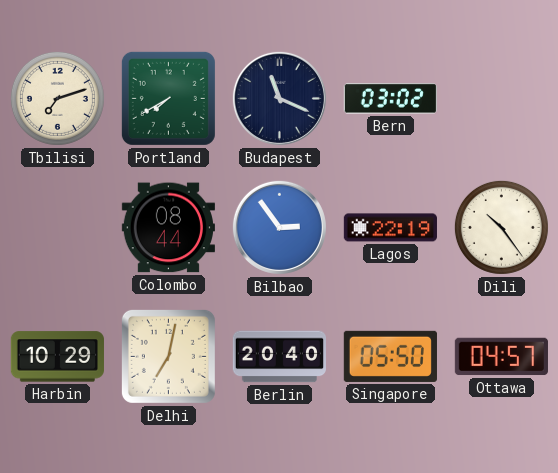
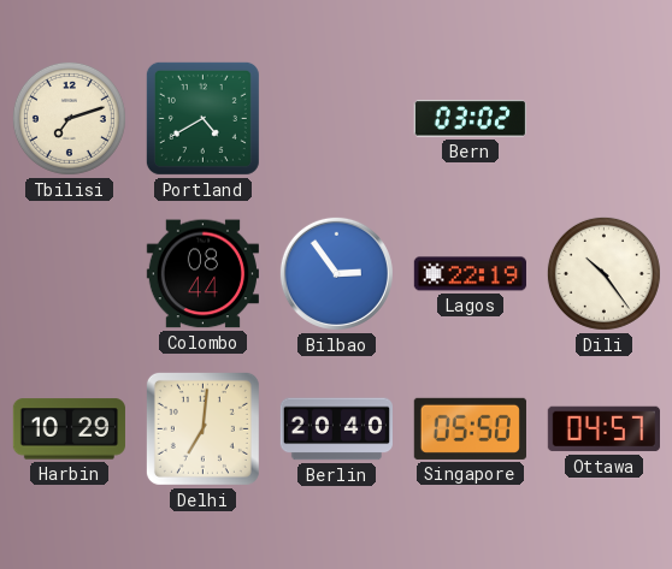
Portland: 7:40 -> 4:40 (202, 118)
Budapest: 11:19 -> none (279, 98)
Delhi: 7:02 -> 7:01 (202, 428)
